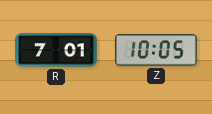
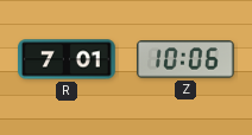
Z: 10:05 -> 10:06 (187, 59)
